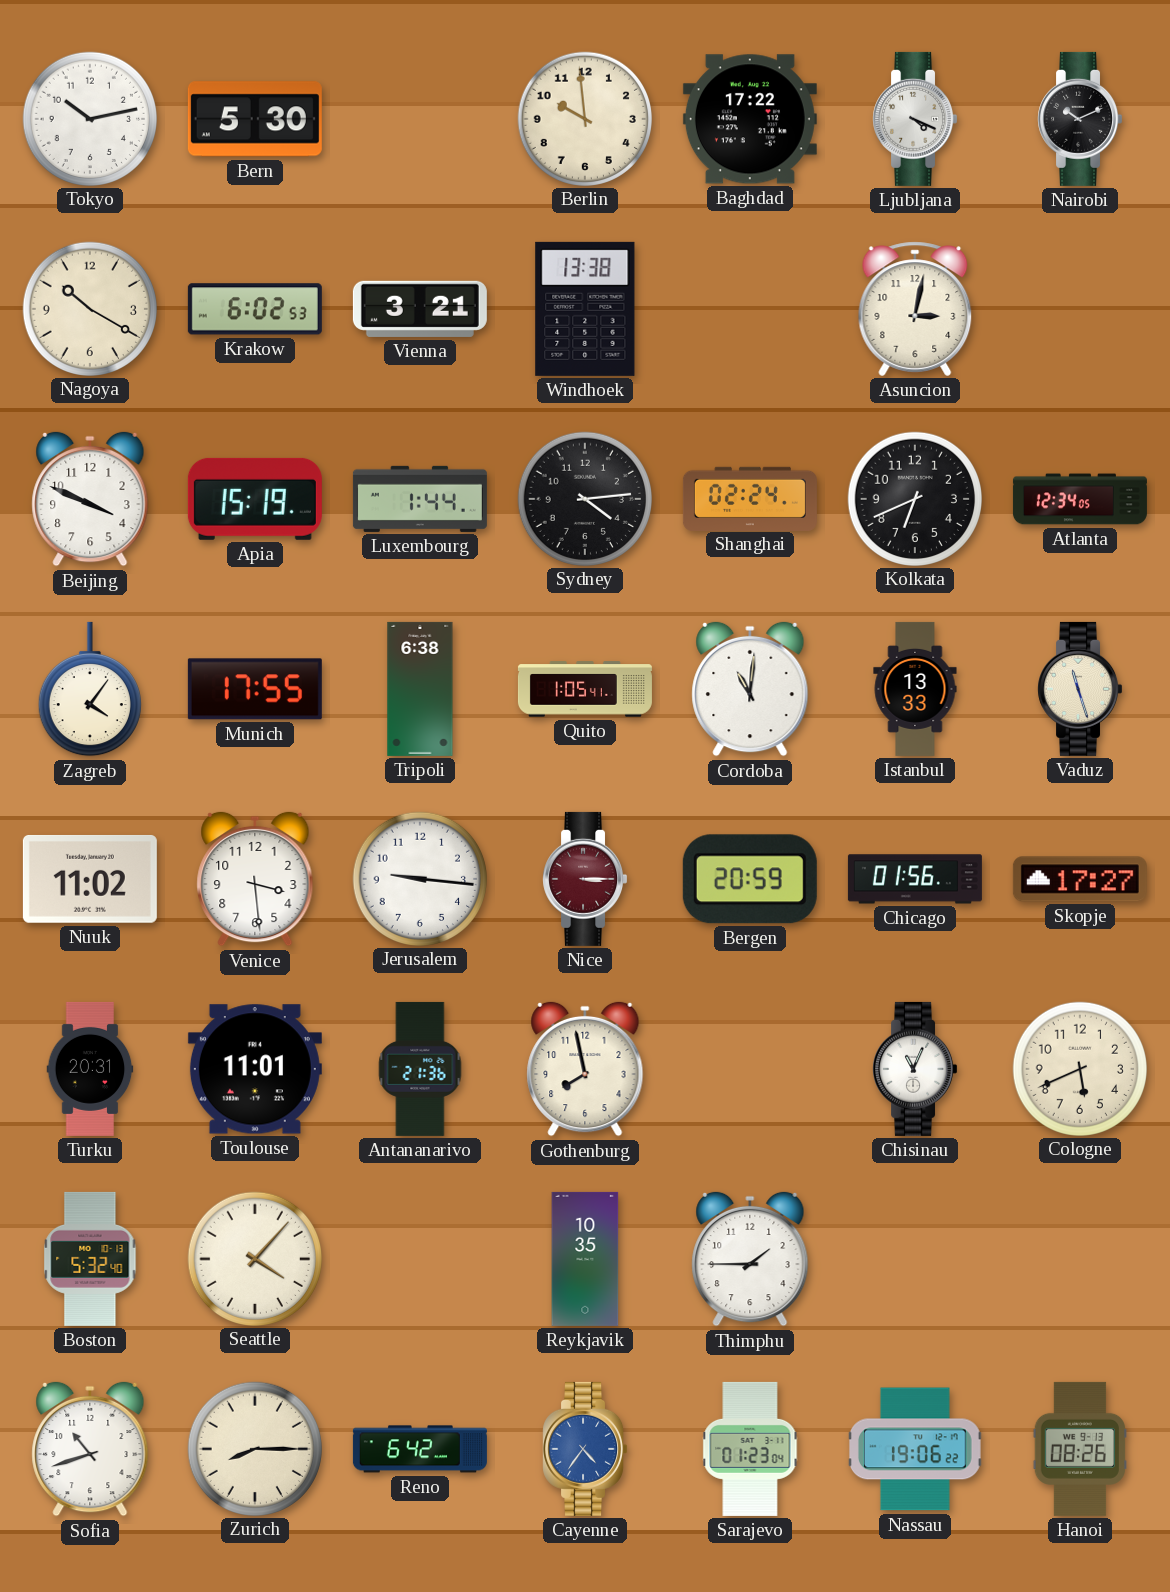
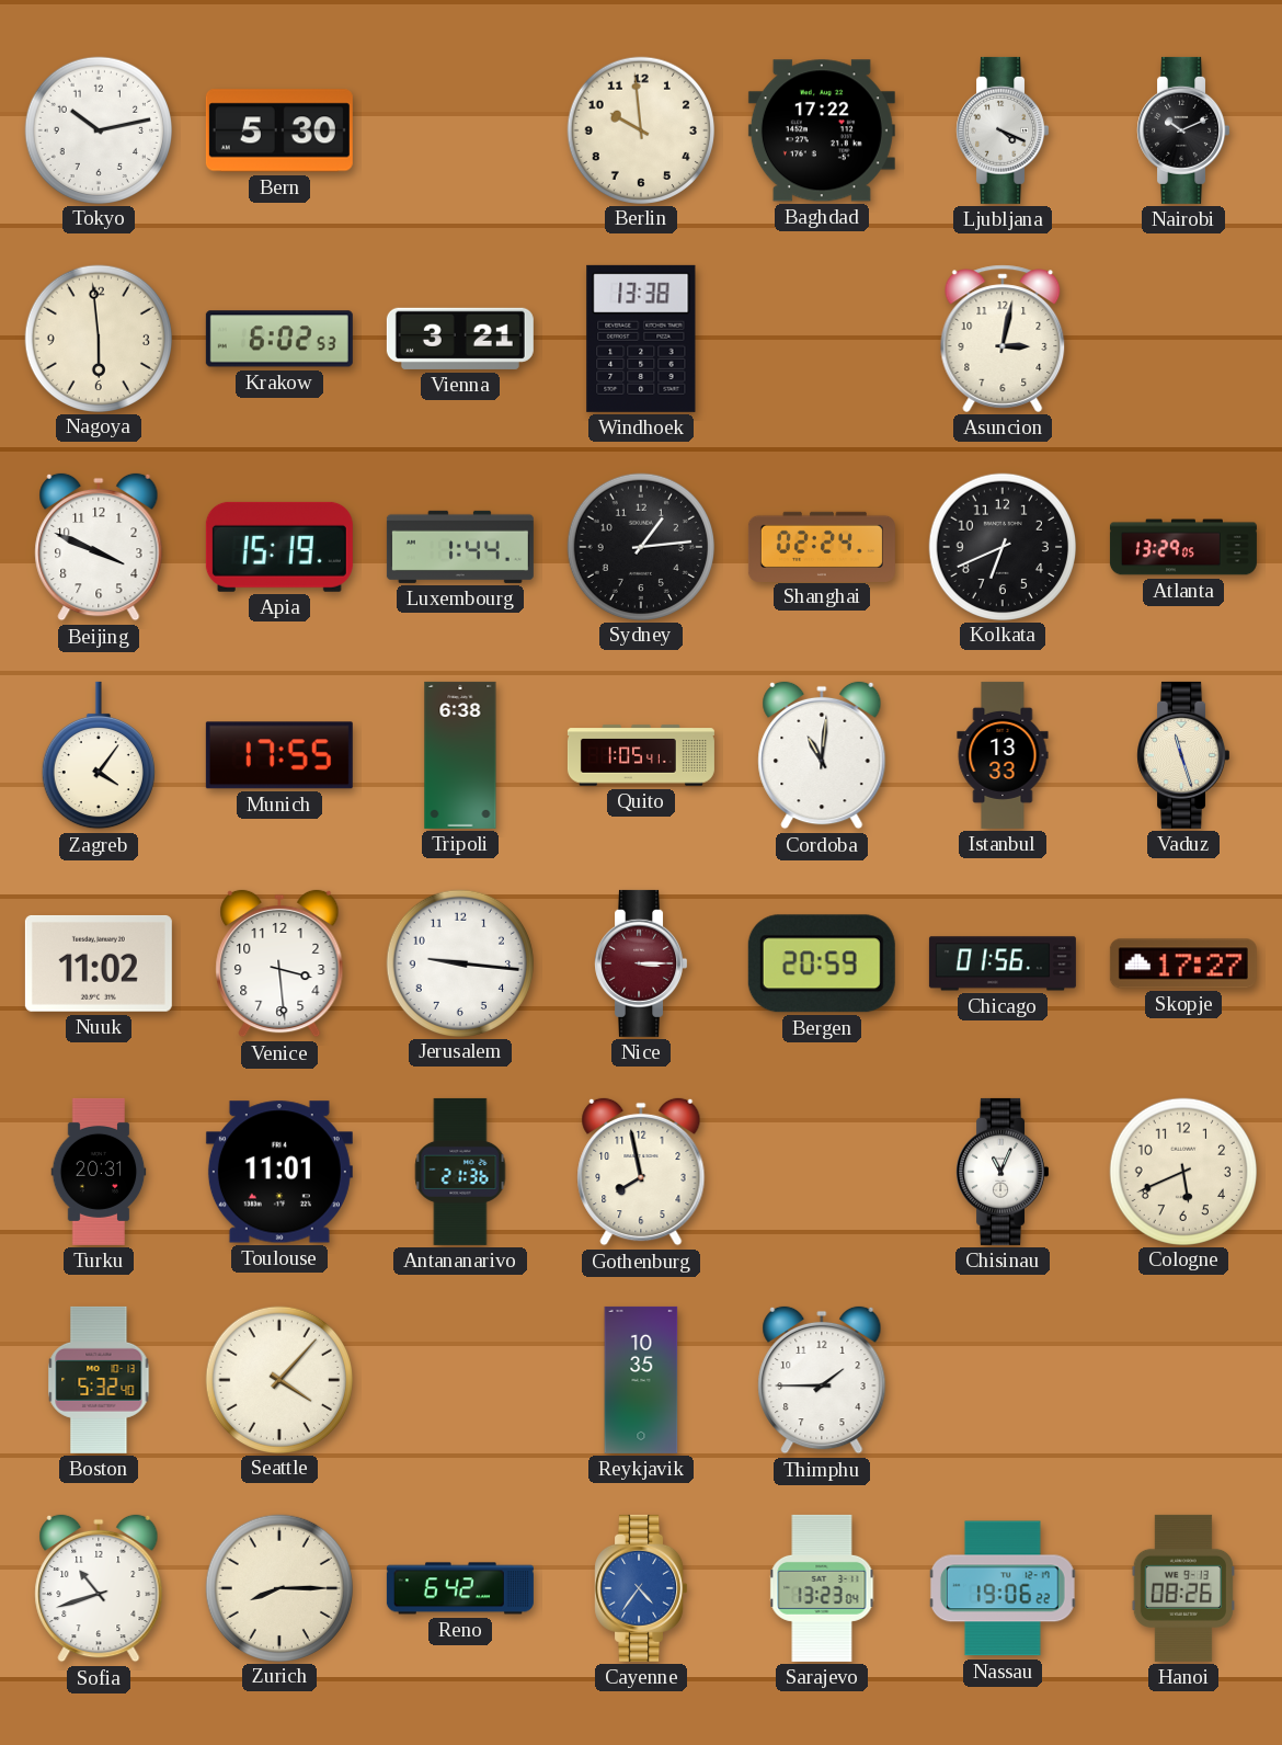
Nagoya: 10:20 -> 5:59 (98, 338)
Sydney: 4:14 -> 1:14 (640, 546)
Atlanta: 12:34 -> 13:29 (1183, 547)
Sarajevo: 01:23 -> 13:23 (822, 1588)
